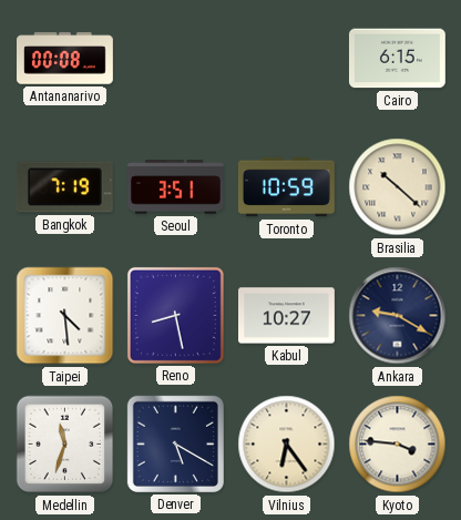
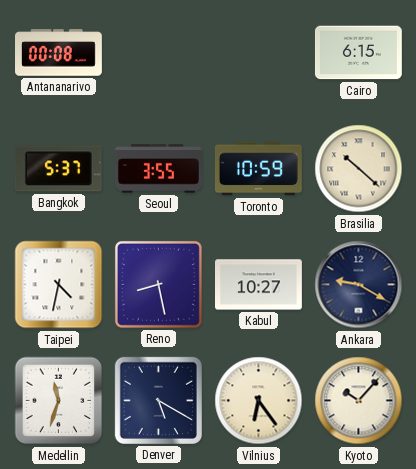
Bangkok: 7:19 -> 5:37 (58, 169)
Seoul: 3:51 -> 3:55 (158, 169)
Taipei: 4:29 -> 4:32 (59, 285)
Kyoto: 3:46 -> 10:07 (359, 401)
